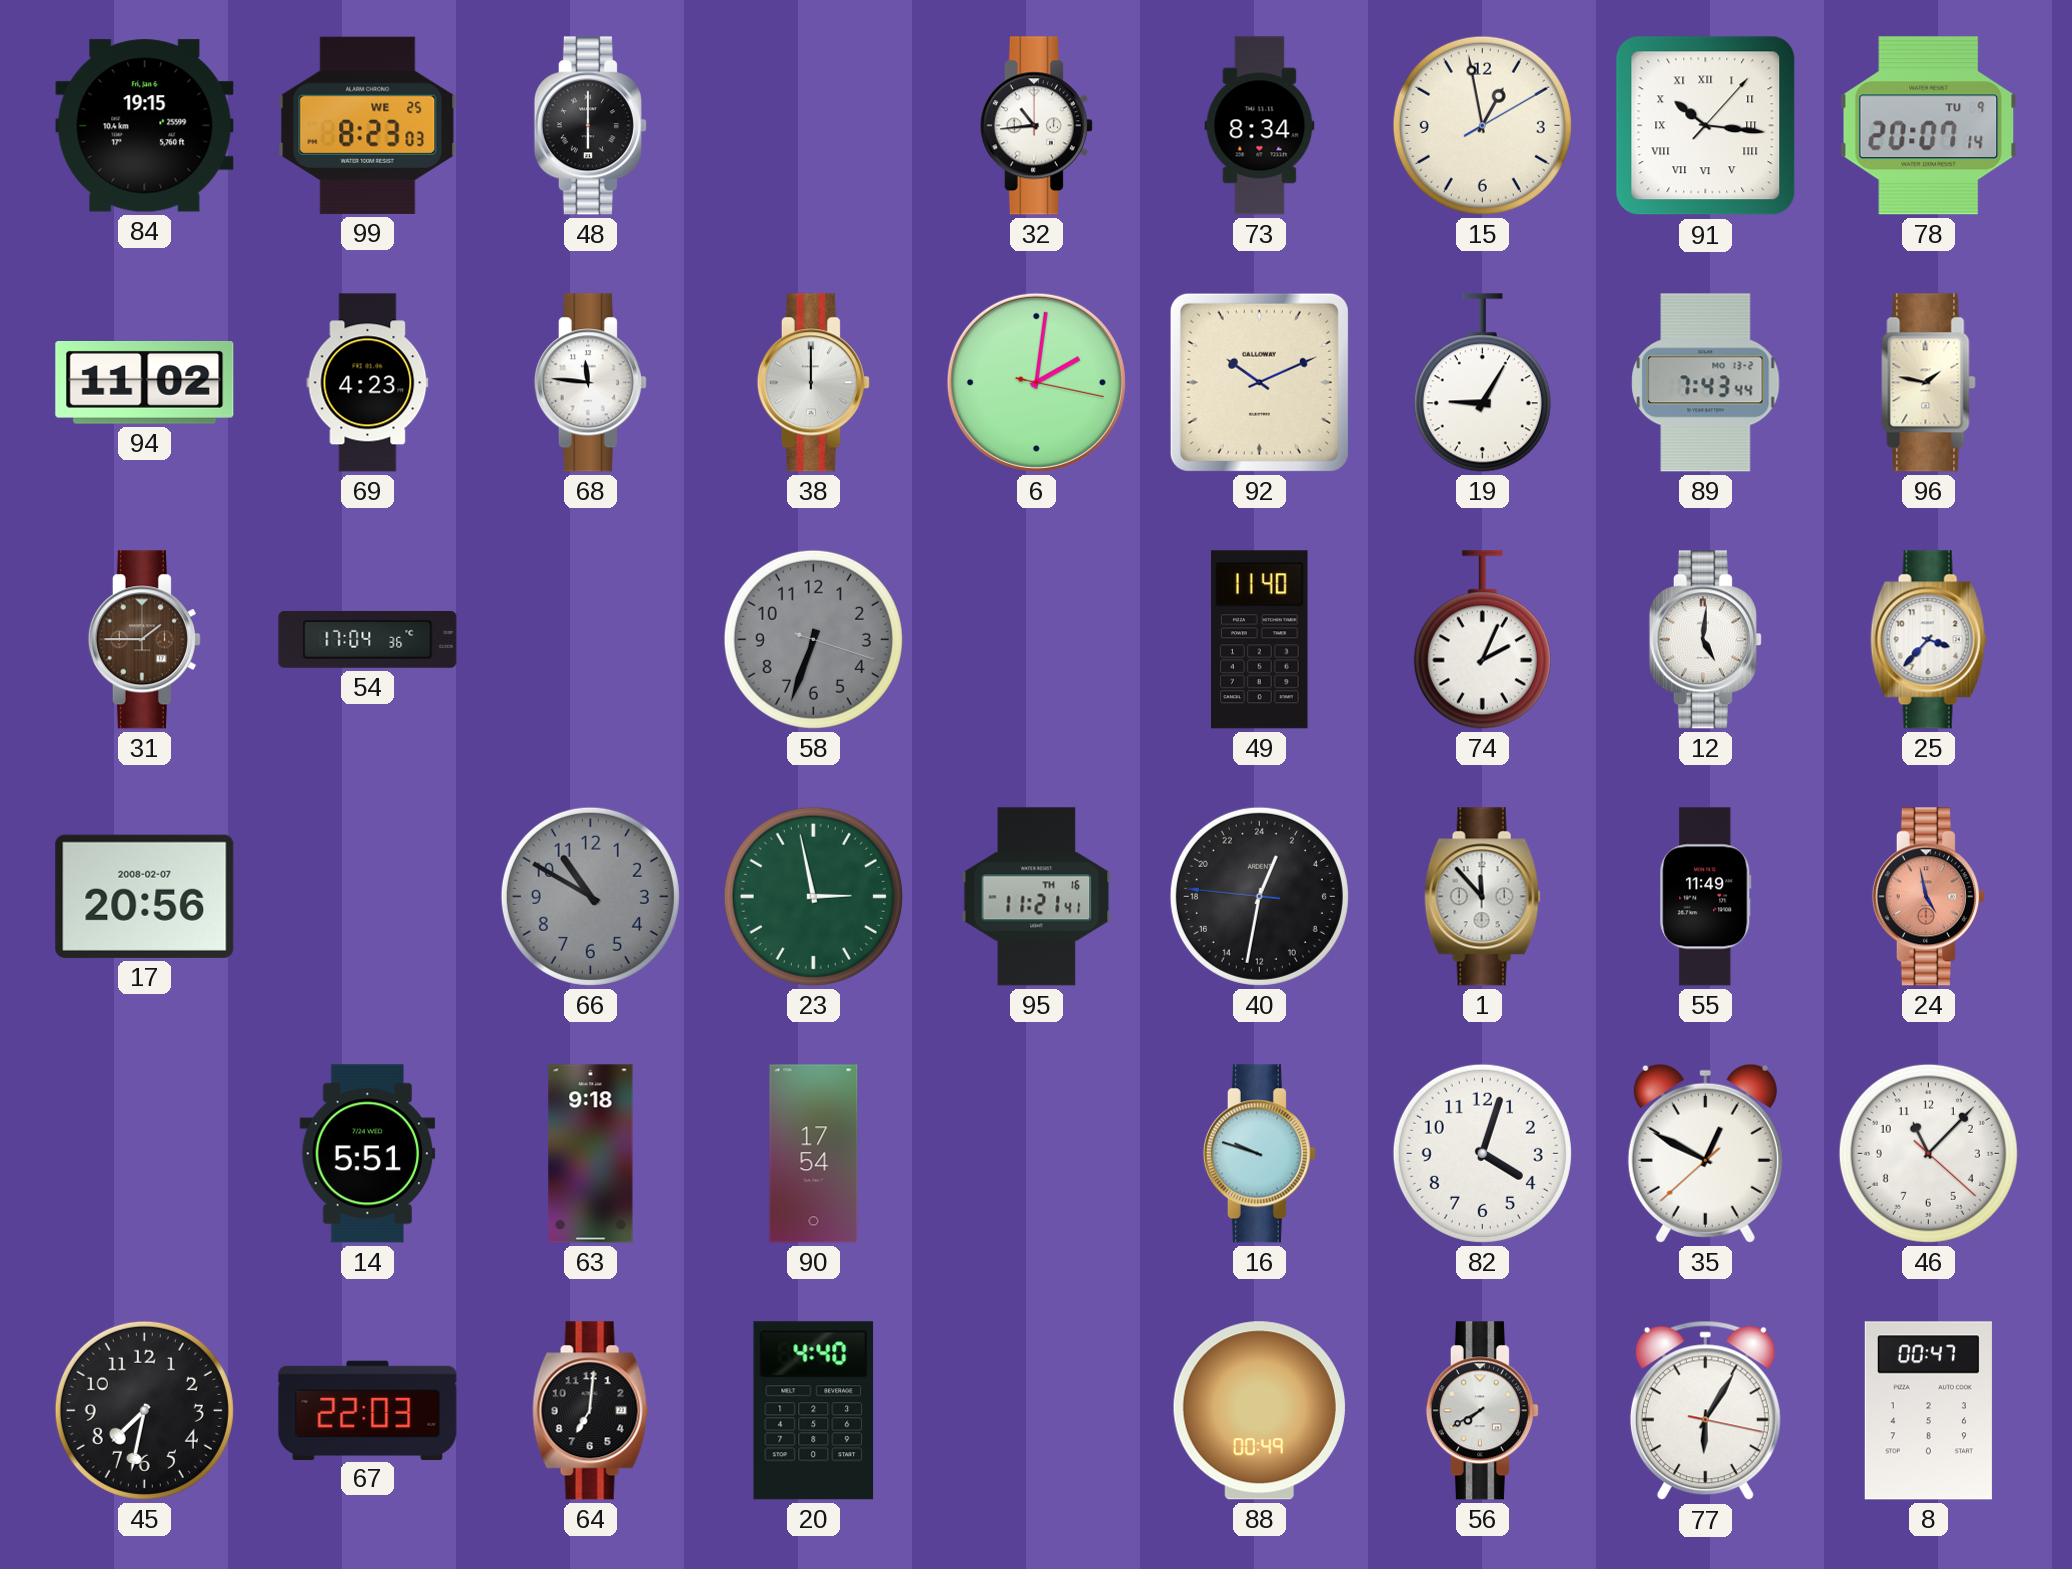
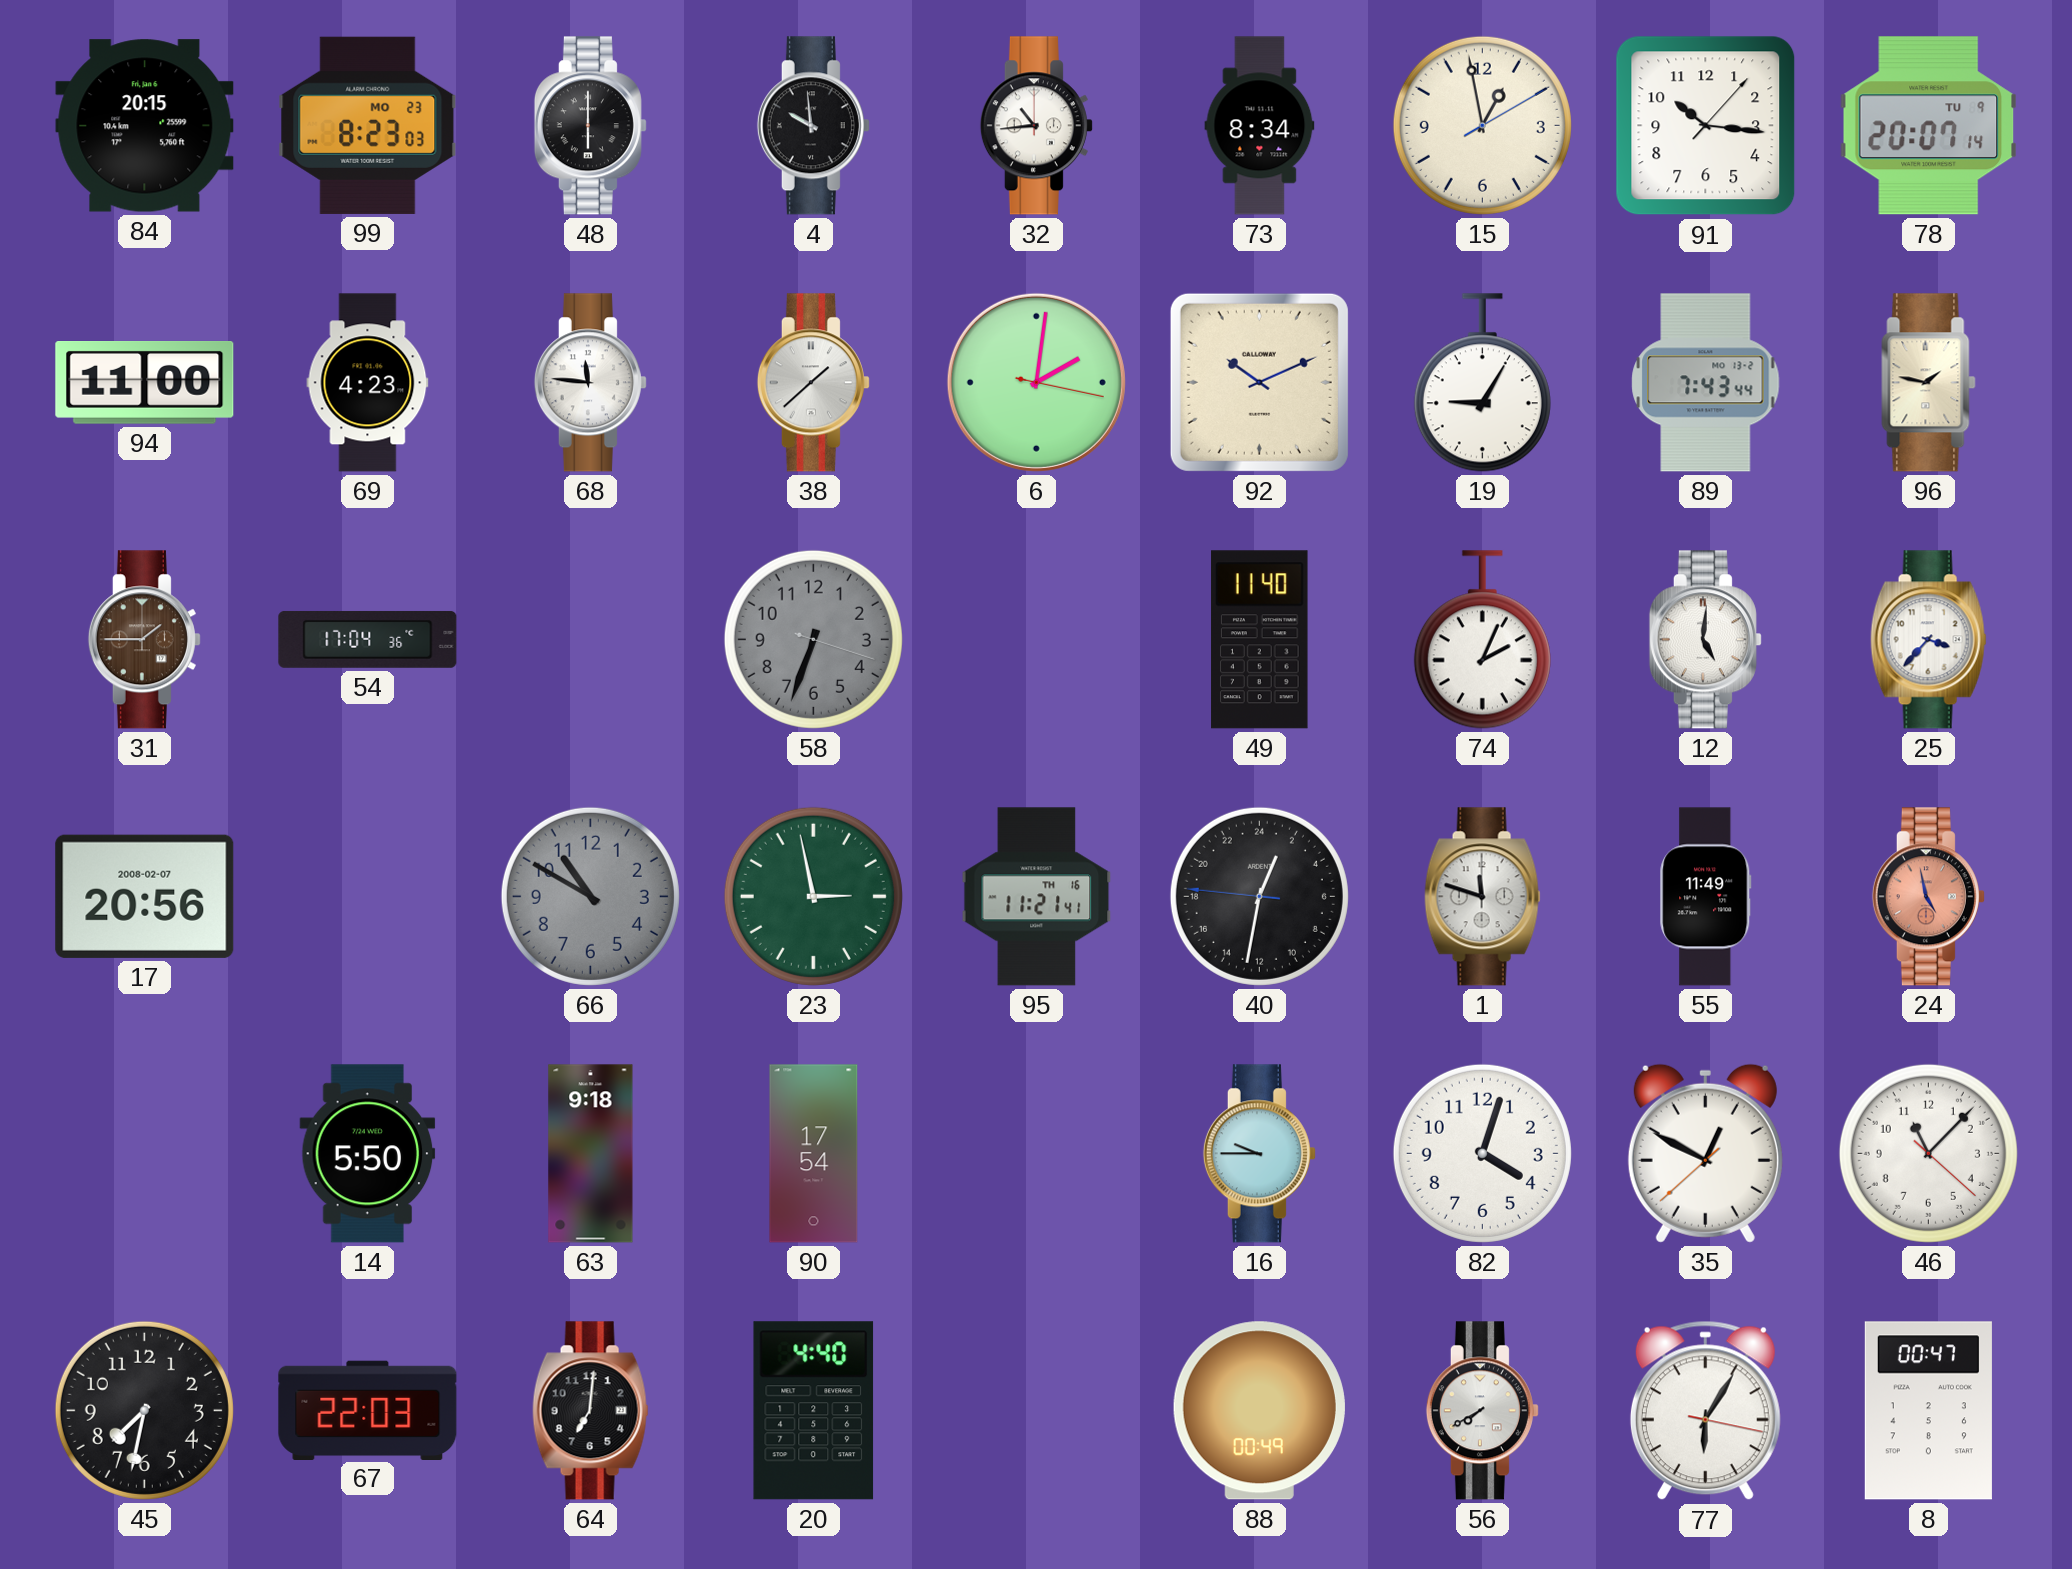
84: 19:15 -> 20:15 (145, 126)
99 date: WE 25 -> MO 23 (368, 125)
4: none -> 9:59 (813, 126)
91 numerals: Roman -> Arabic (1706, 126)
94: 11:02 -> 11:00 (145, 383)
38: 12:00 -> 1:38 (813, 383)
1: 11:53 -> 11:48 (1482, 897)
14: 5:51 -> 5:50 (368, 1154)
16: 9:48 -> 9:45 (1259, 1154)
